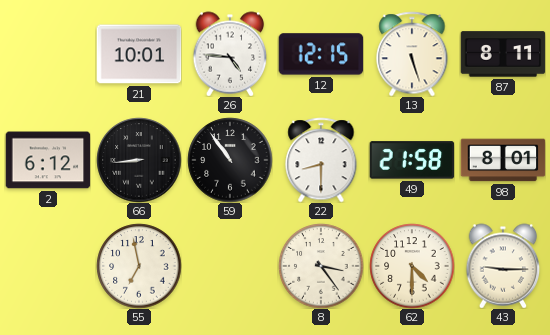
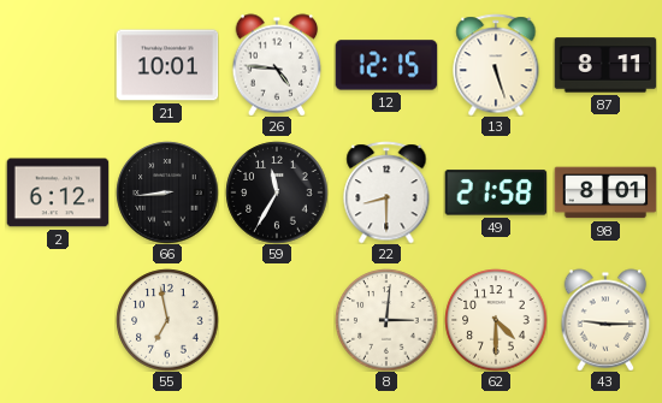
59: 10:54 -> 11:35 (277, 192)
8: 3:24 -> 3:01 (386, 320)
